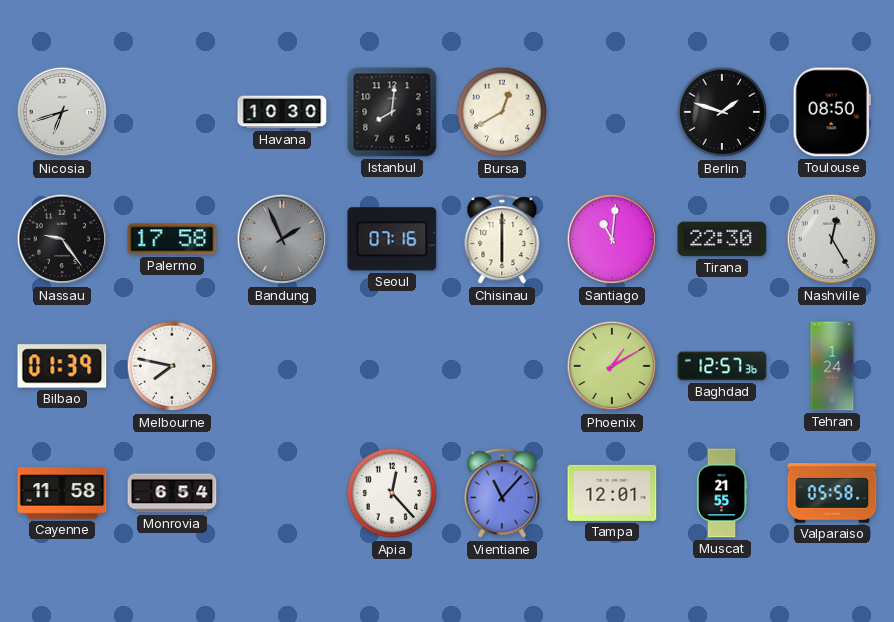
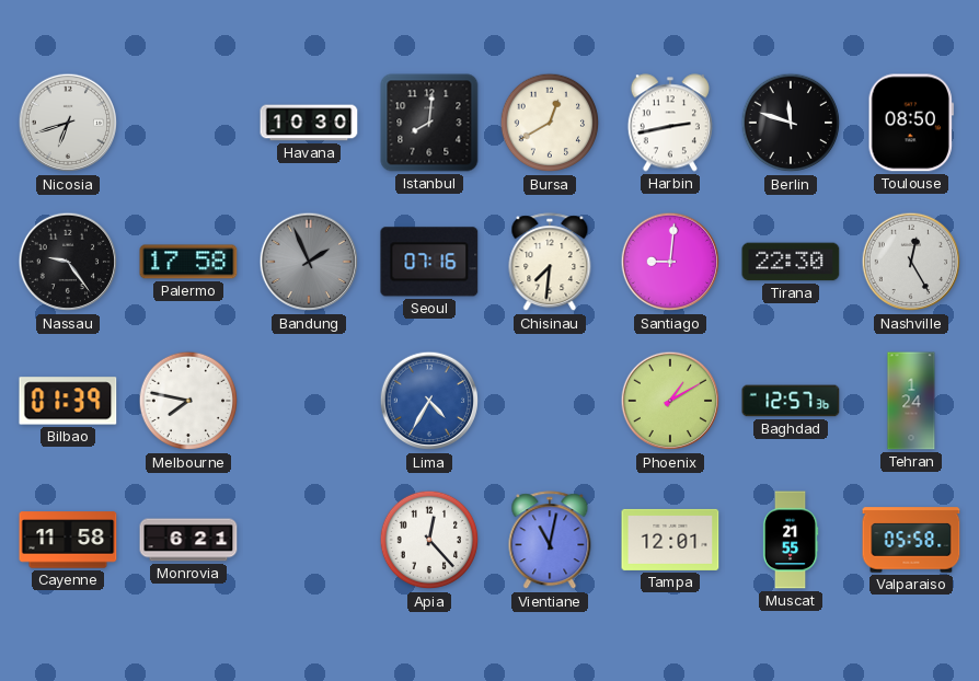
Harbin: none -> 2:43 (670, 123)
Berlin: 1:48 -> 11:48 (791, 123)
Chisinau: 6:00 -> 7:31 (550, 263)
Santiago: 11:01 -> 9:01 (670, 262)
Lima: none -> 4:35 (429, 401)
Monrovia: 6:54 -> 6:21 (188, 540)
Vientiane: 11:07 -> 11:02 (550, 541)
